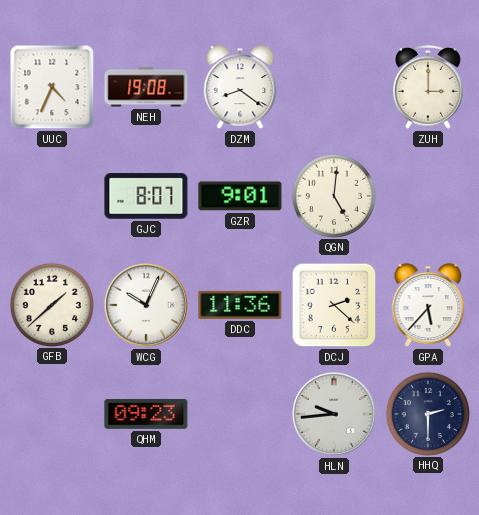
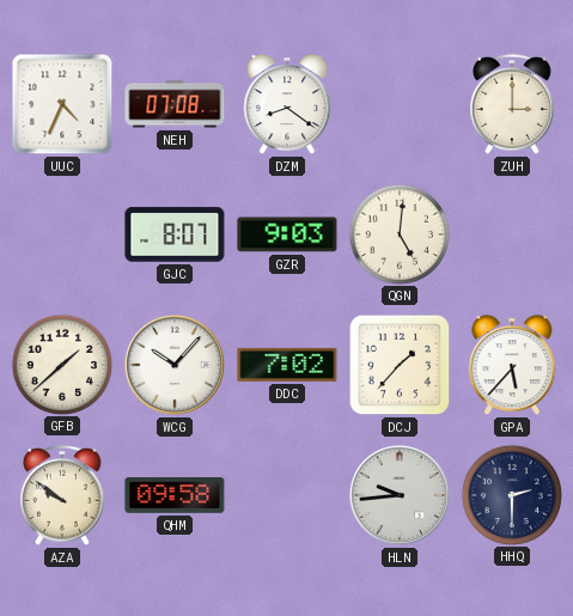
NEH: 19:08 -> 07:08 (175, 104)
GZR: 9:01 -> 9:03 (287, 234)
WCG: 10:04 -> 10:07 (175, 365)
DDC: 11:36 -> 7:02 (287, 365)
DCJ: 2:22 -> 1:37 (400, 365)
AZA: none -> 9:51 (63, 495)
QHM: 09:23 -> 09:58 (175, 495)
